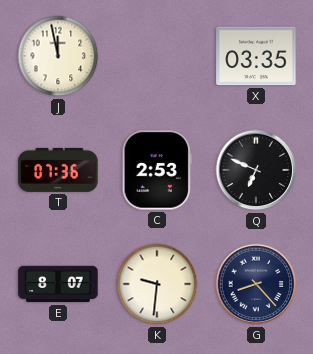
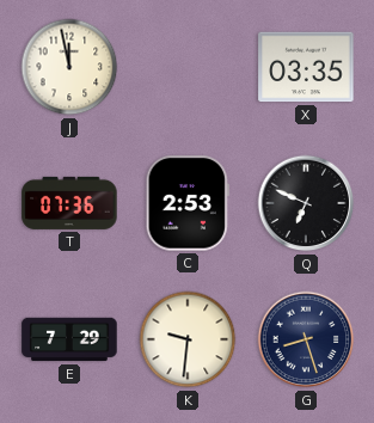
E: 8:07 -> 7:29 (69, 339)
G: 8:23 -> 8:27 (306, 339)
